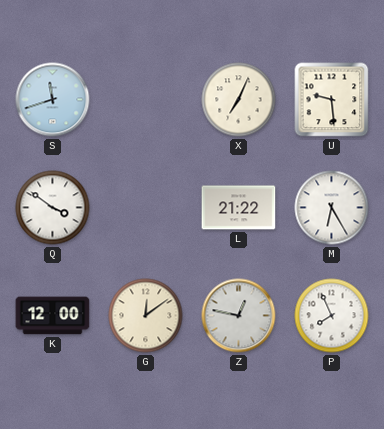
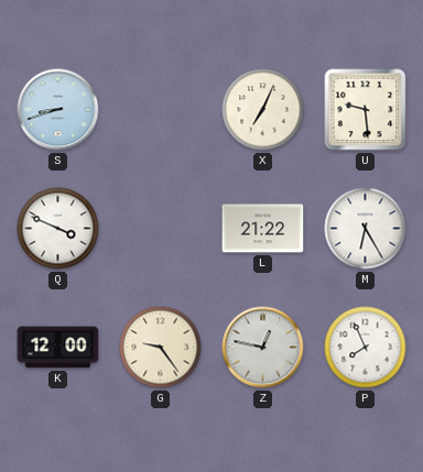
S: 11:42 -> 8:42 (58, 110)
Q: 3:51 -> 3:49 (58, 229)
G: 12:09 -> 9:24 (161, 348)
